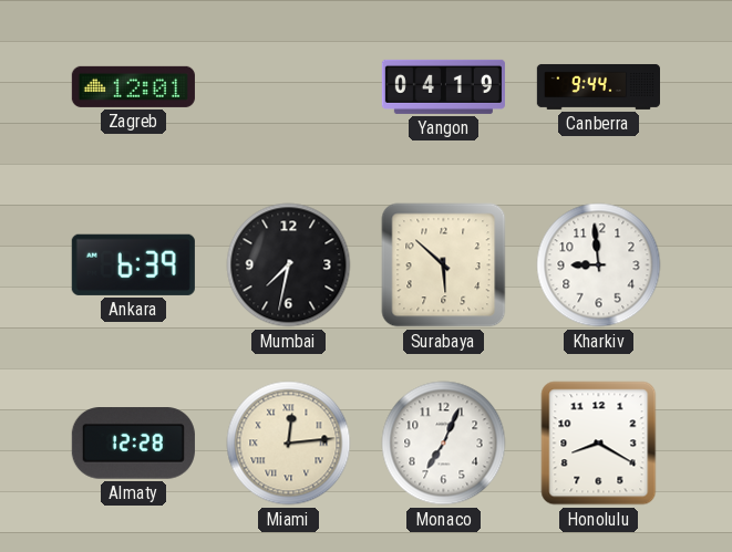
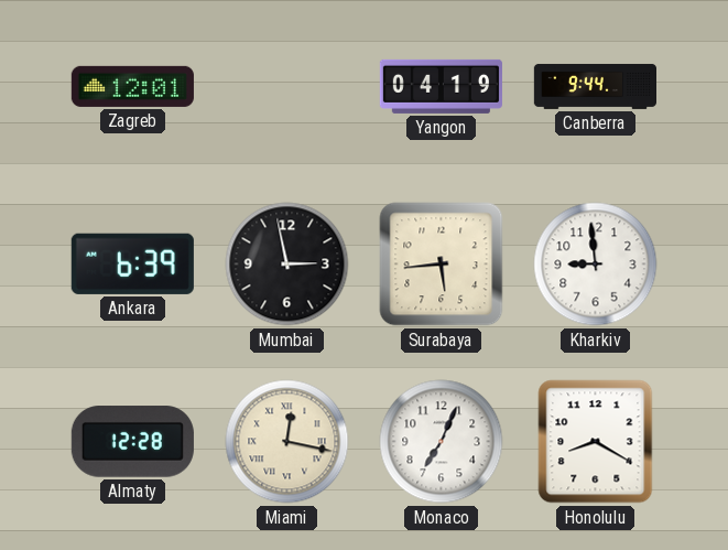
Mumbai: 7:32 -> 2:58 (287, 265)
Surabaya: 5:52 -> 5:44 (442, 265)
Miami: 12:14 -> 12:17 (287, 442)
